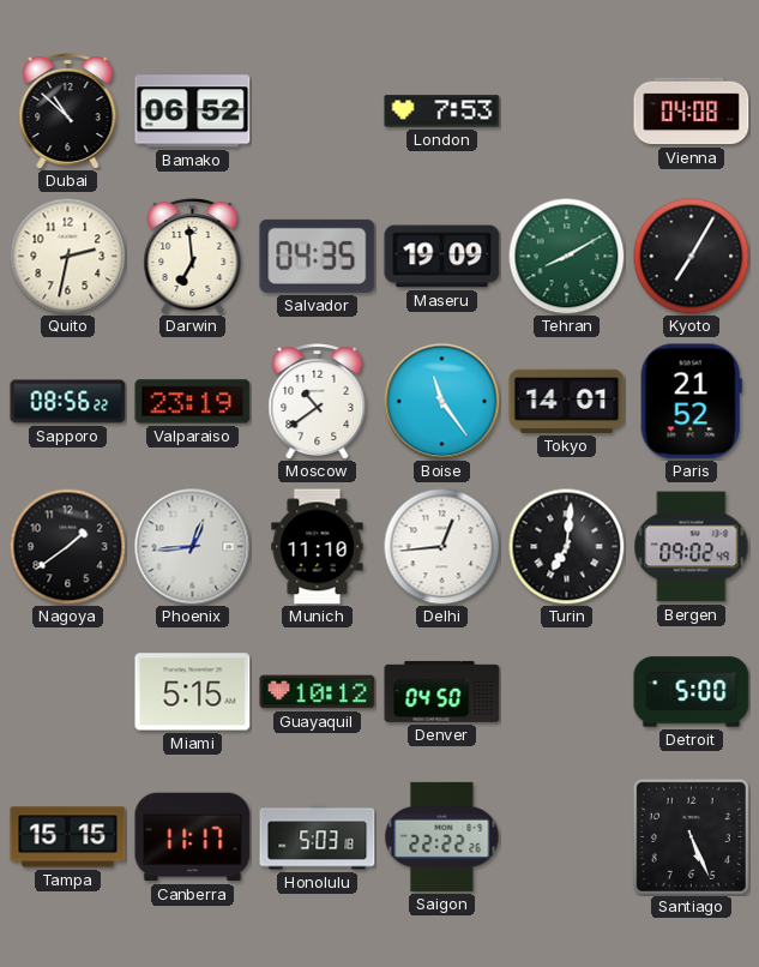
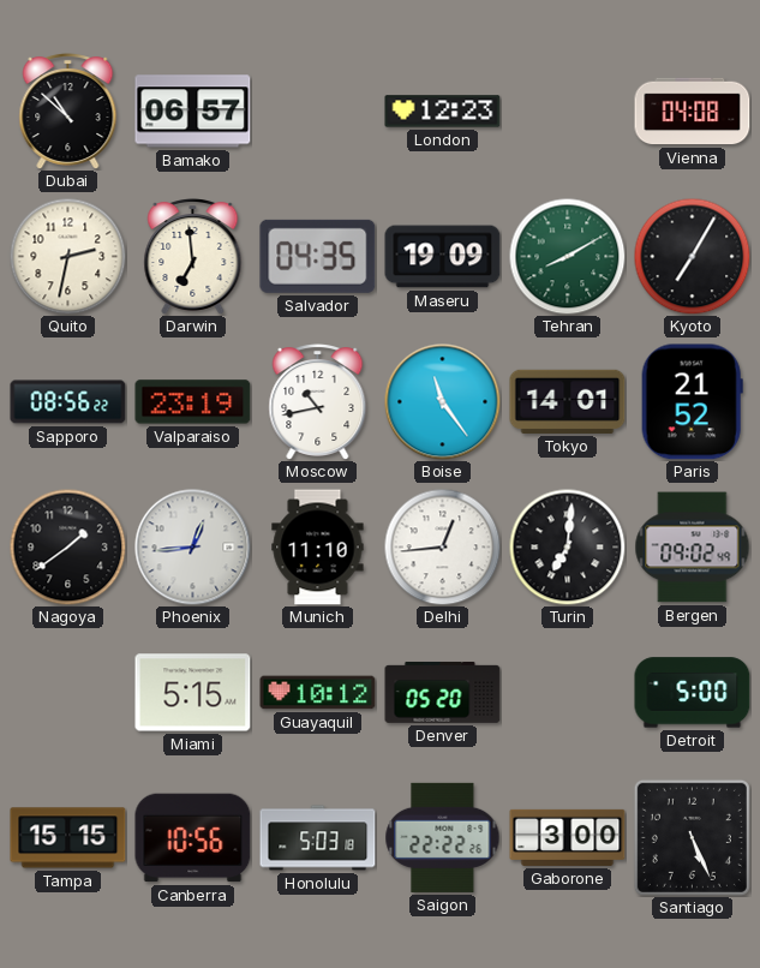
Bamako: 06:52 -> 06:57 (193, 112)
London: 7:53 -> 12:23 (443, 112)
Moscow: 10:39 -> 10:43 (318, 402)
Denver: 04:50 -> 05:20 (443, 692)
Canberra: 11:17 -> 10:56 (193, 838)
Gaborone: none -> 3:00 (568, 837)
